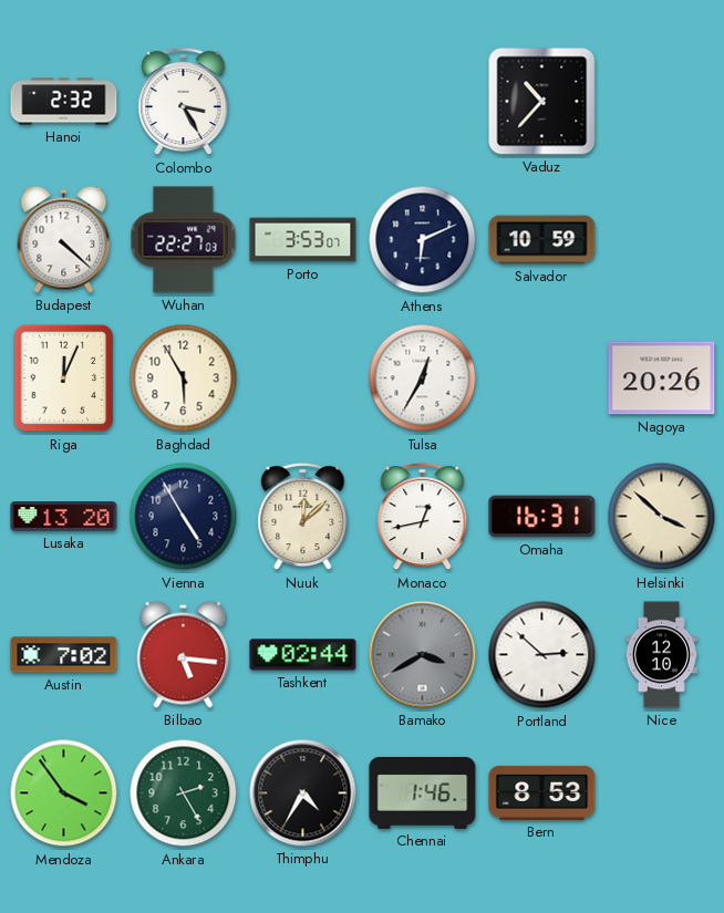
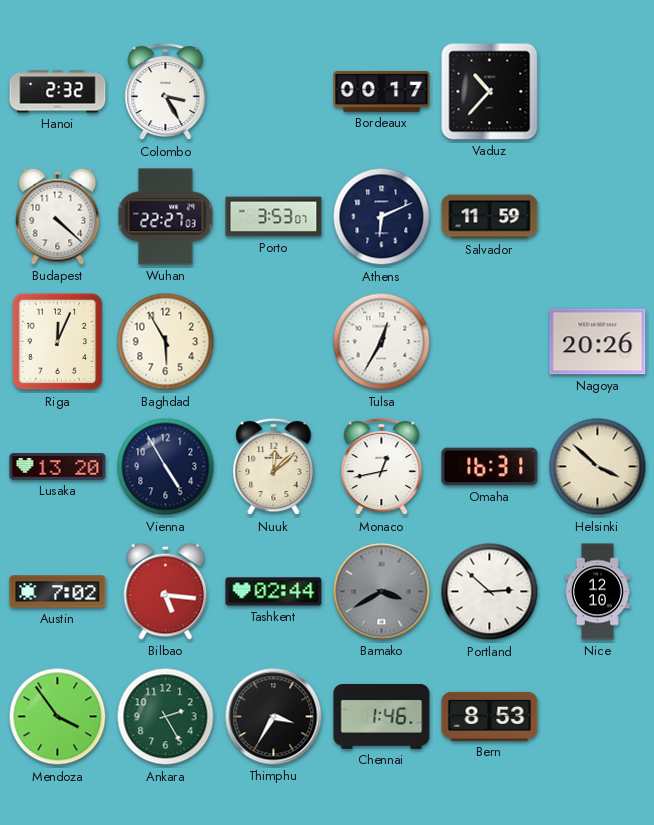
Bordeaux: none -> 00:17 (382, 91)
Salvador: 10:59 -> 11:59 (490, 217)
Thimphu: 4:35 -> 3:35 (274, 717)
